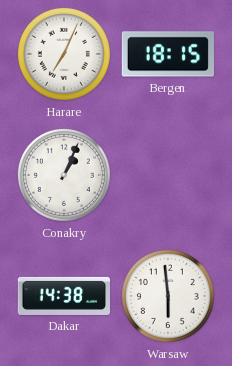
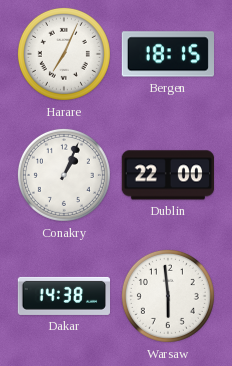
Dublin: none -> 22:00 (167, 175)
